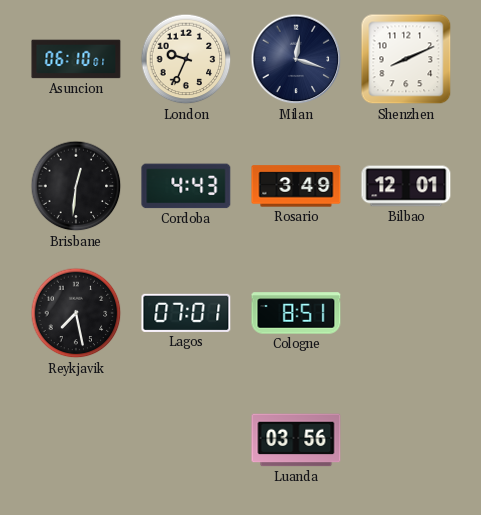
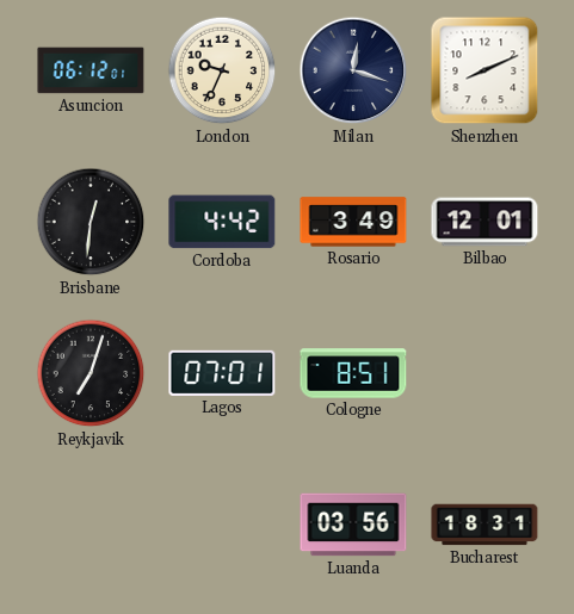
Asuncion: 06:10 -> 06:12 (91, 70)
Cordoba: 4:43 -> 4:42 (222, 222)
Reykjavik: 7:28 -> 7:03 (91, 373)
Bucharest: none -> 18:31 (484, 525)
